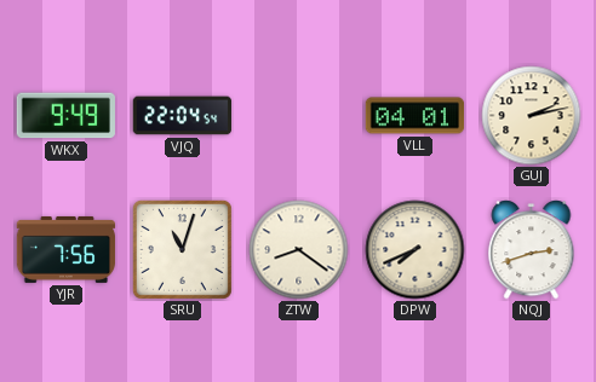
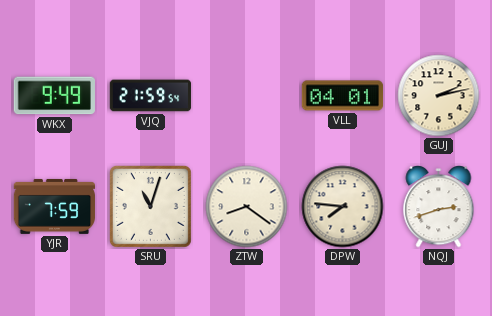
VJQ: 22:04 -> 21:59 (151, 96)
YJR: 7:56 -> 7:59 (55, 206)
DPW: 7:41 -> 7:46 (343, 207)
